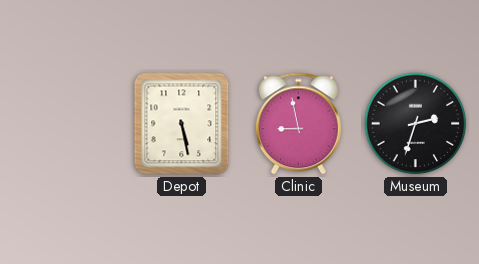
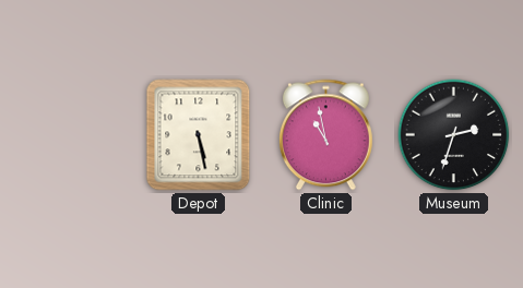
Clinic: 8:58 -> 10:58 (325, 135)
